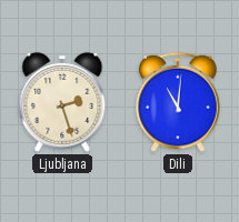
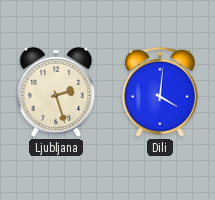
Dili: 11:01 -> 4:01 (160, 92)
